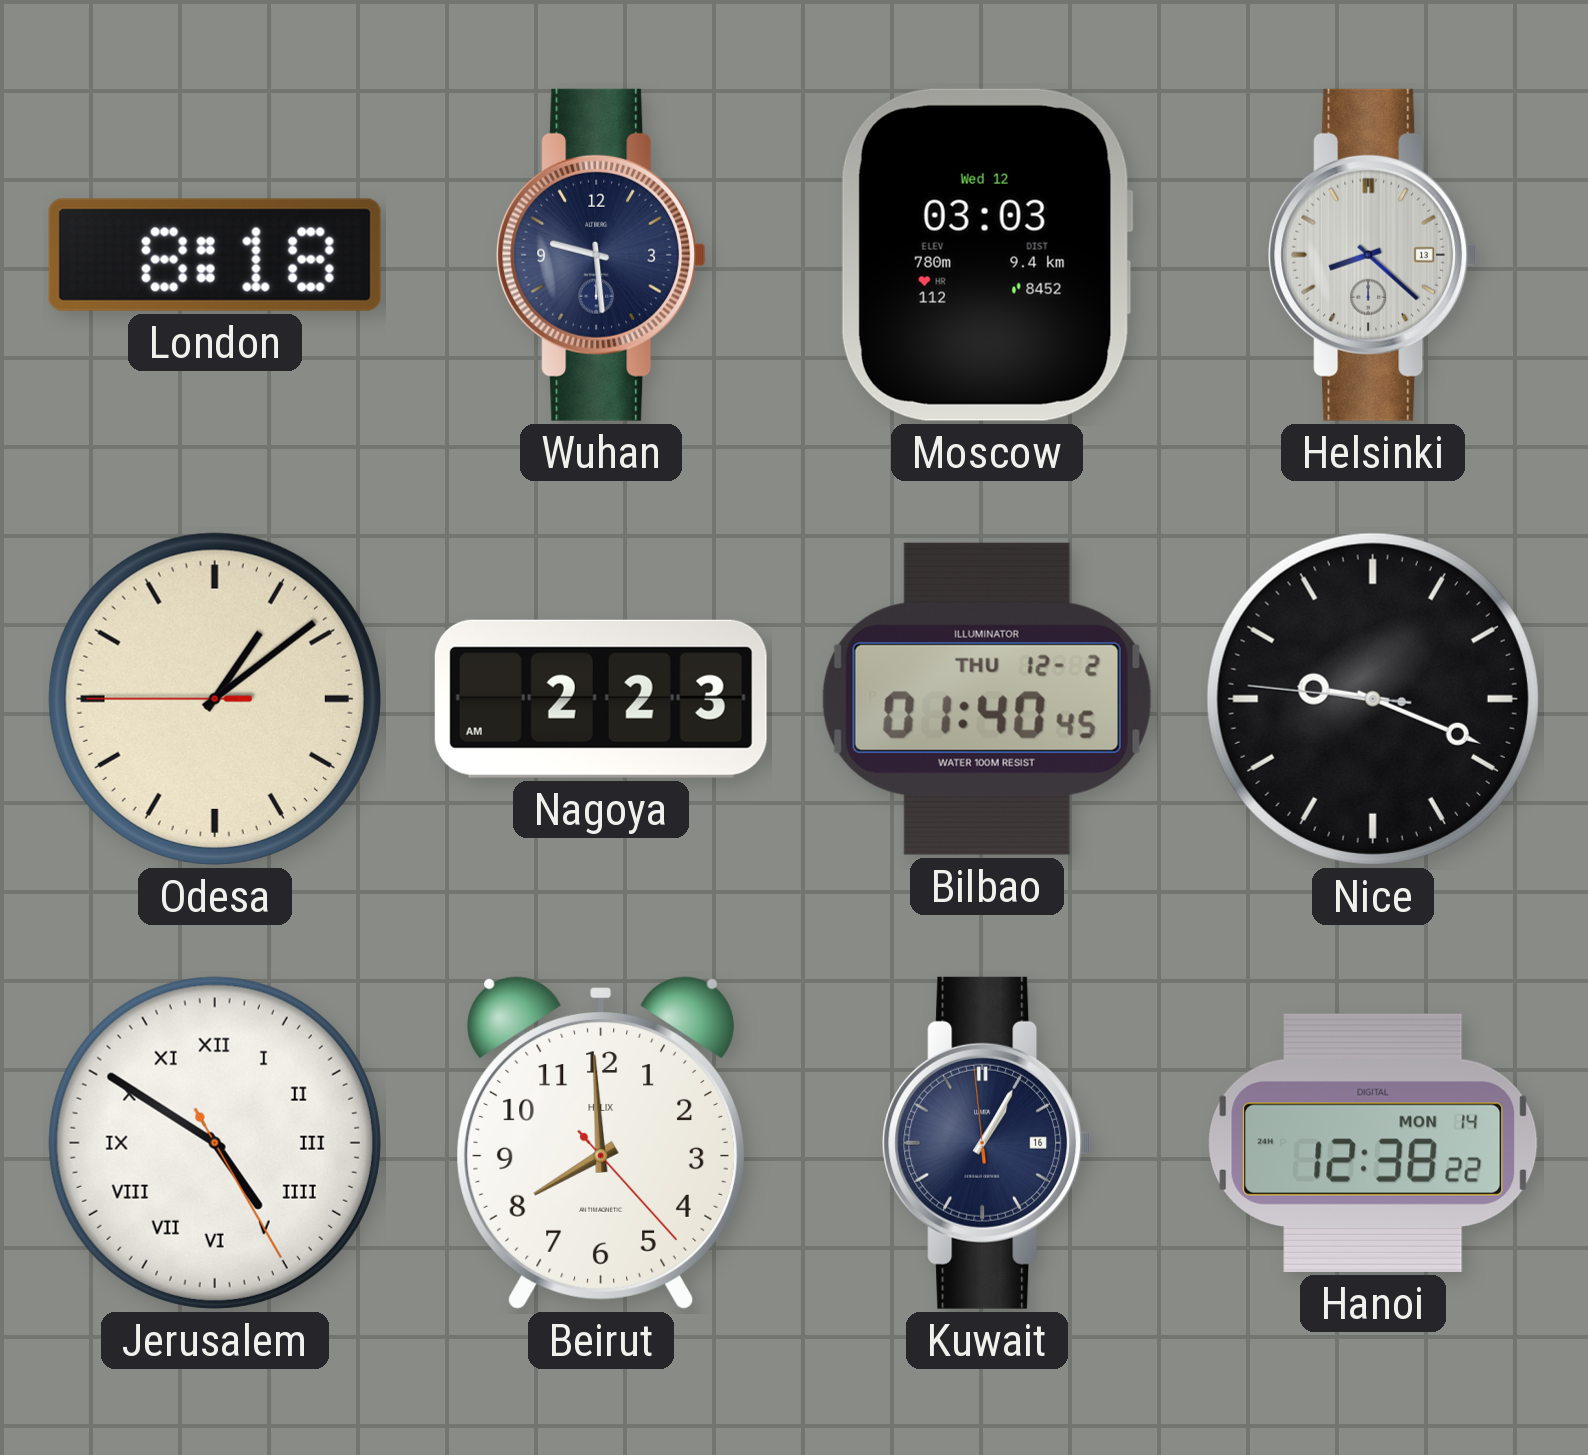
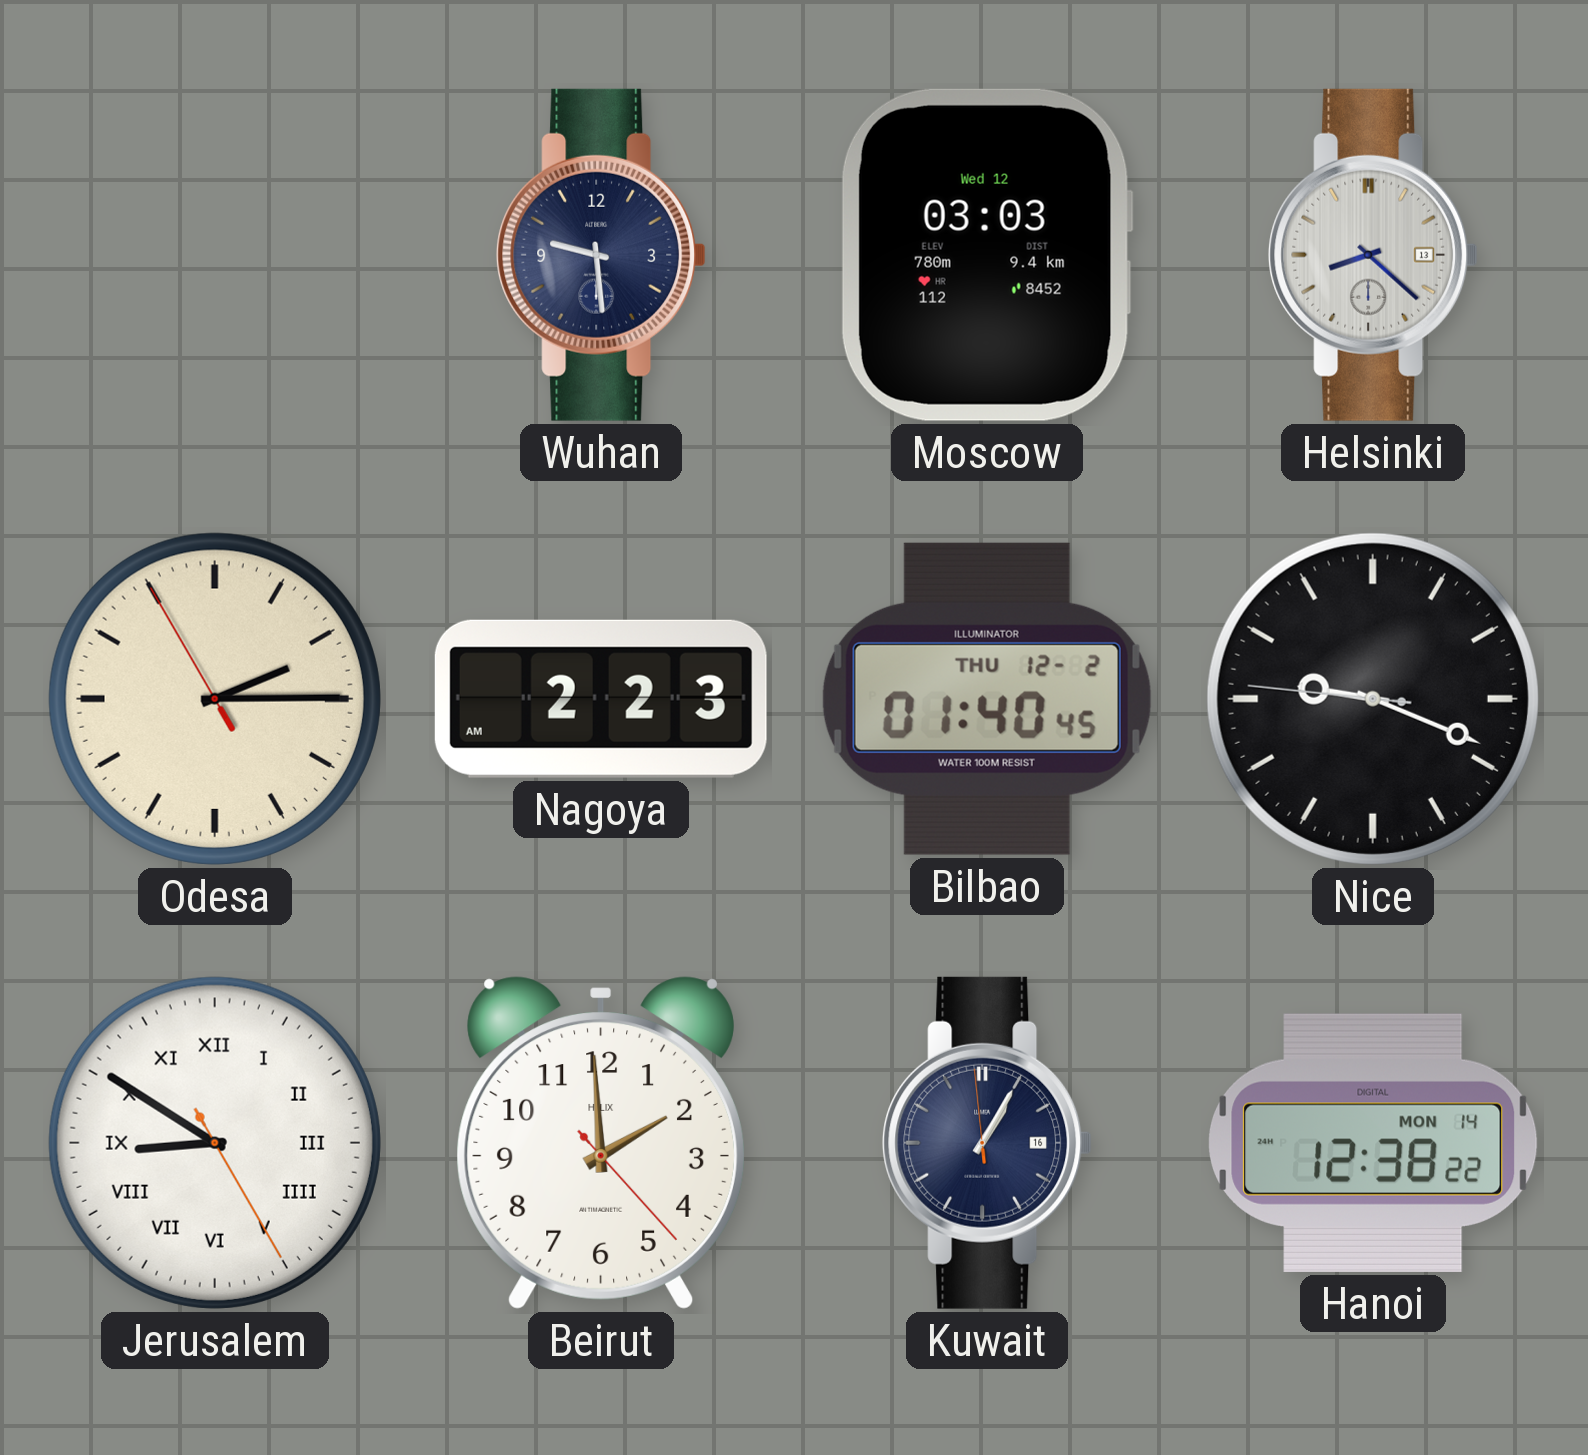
London: 8:18 -> none (215, 255)
Odesa: 1:08 -> 2:14 (215, 699)
Jerusalem: 4:50 -> 8:50 (215, 1143)
Beirut: 7:59 -> 1:59 (601, 1143)
